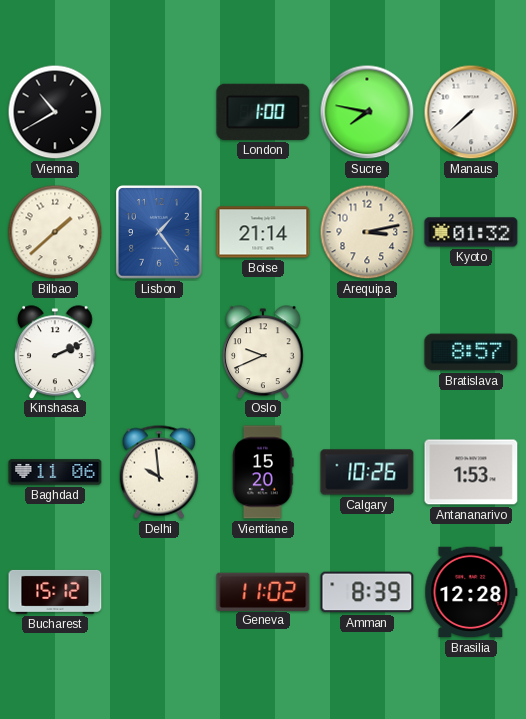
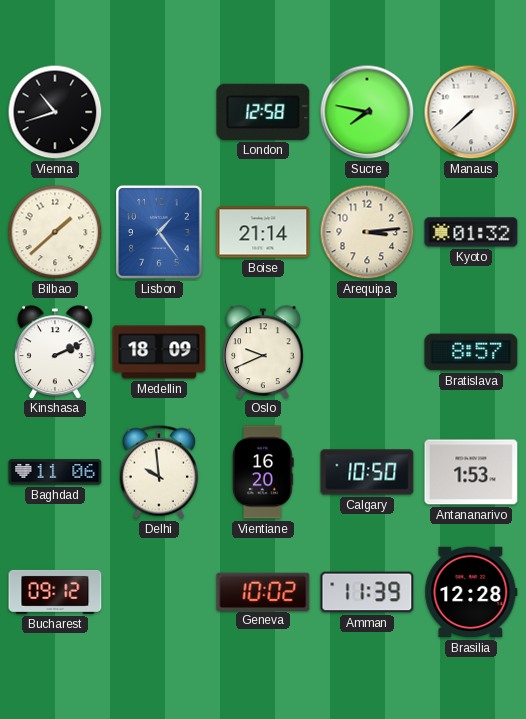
Vienna: 10:40 -> 10:42 (55, 112)
London: 1:00 -> 12:58 (263, 112)
Arequipa: 3:13 -> 3:14 (367, 232)
Medellin: none -> 18:09 (159, 352)
Vientiane: 15:20 -> 16:20 (263, 472)
Calgary: 10:26 -> 10:50 (367, 472)
Bucharest: 15:12 -> 09:12 (55, 592)
Geneva: 11:02 -> 10:02 (263, 591)
Amman: 8:39 -> 11:39 (367, 592)
